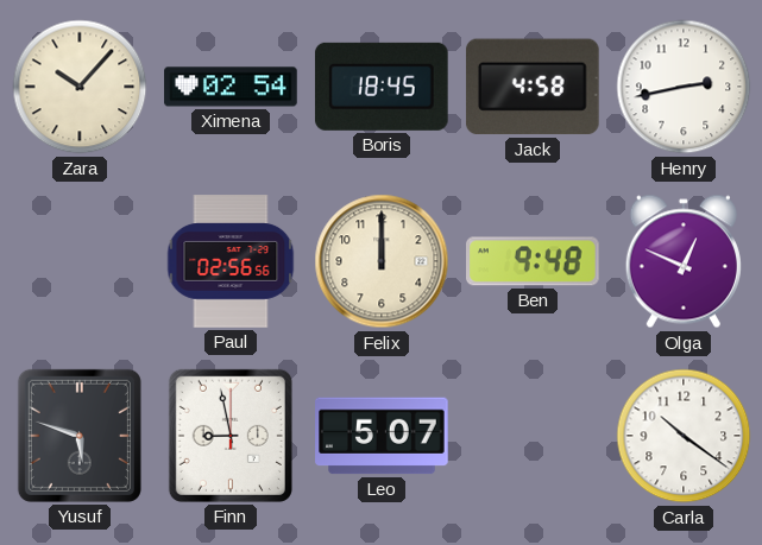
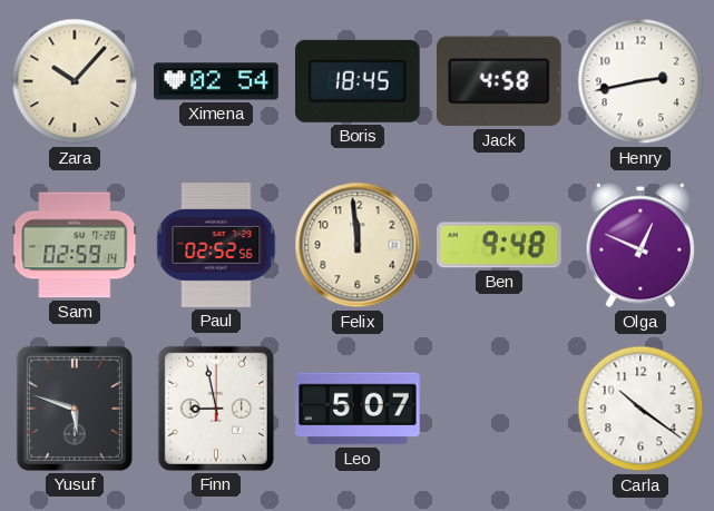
Sam: none -> 02:59 (75, 245)
Paul: 02:56 -> 02:52 (216, 245)
Felix: 12:00 -> 11:59 (358, 245)
